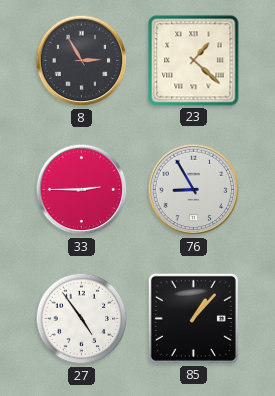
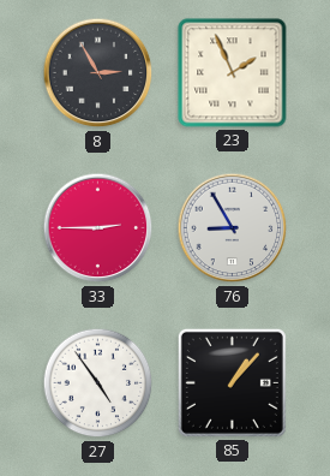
23: 1:22 -> 1:56 (233, 73)
